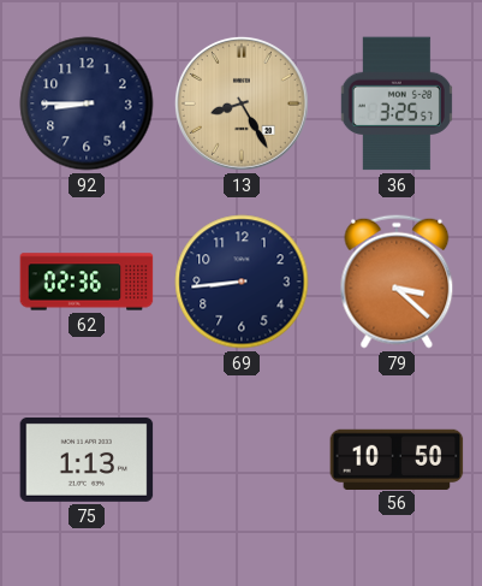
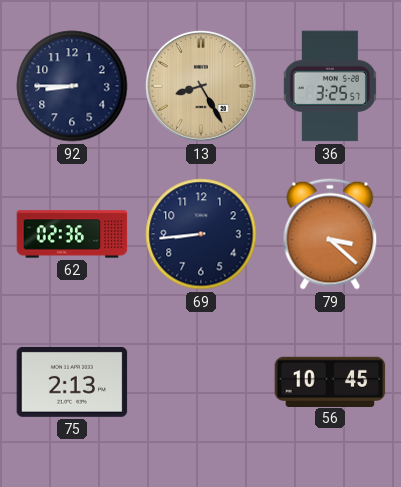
75: 1:13 -> 2:13 (72, 382)
56: 10:50 -> 10:45 (330, 381)
